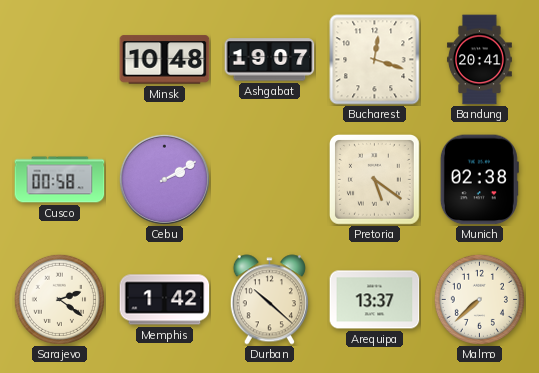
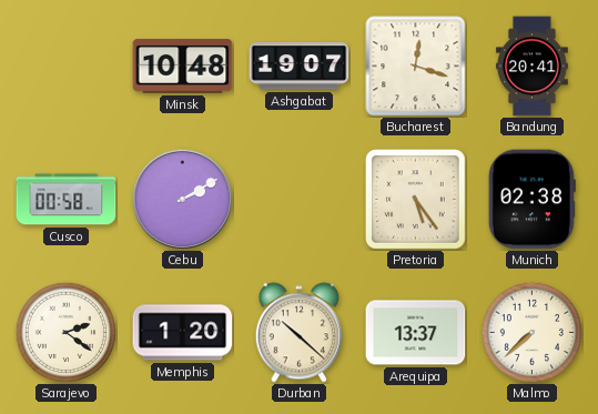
Pretoria: 5:21 -> 5:24 (416, 200)
Memphis: 1:42 -> 1:20 (183, 333)
